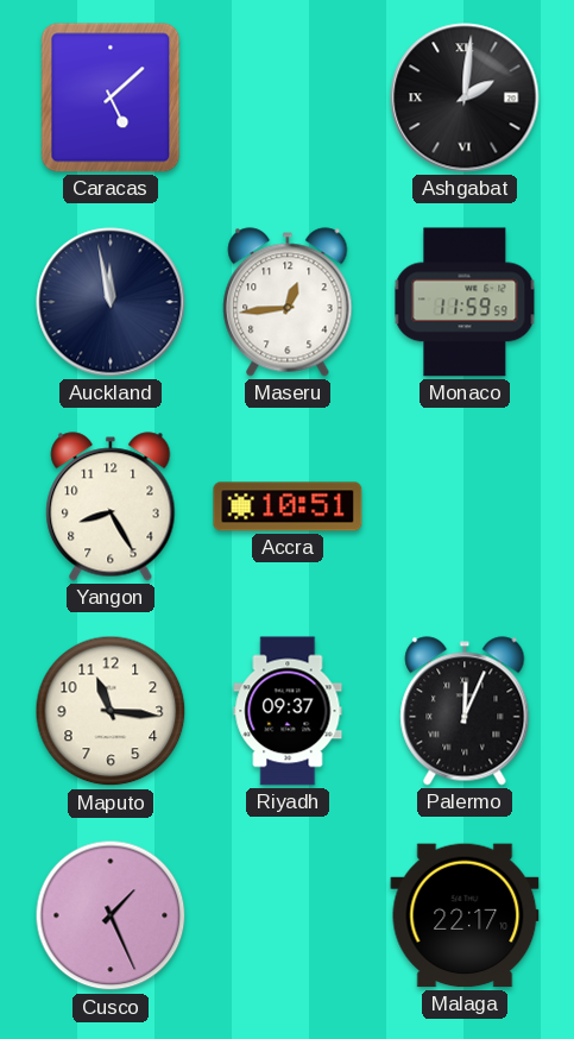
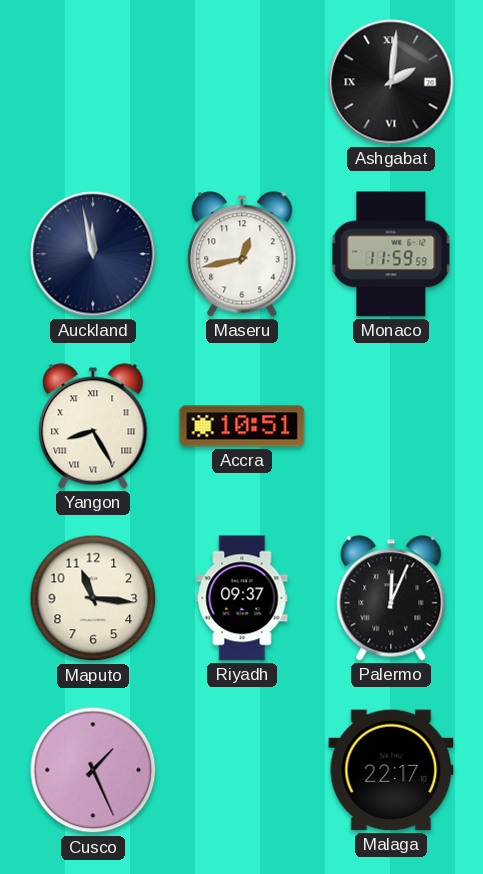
Caracas: 5:08 -> none (111, 97)
Maseru: 12:44 -> 12:43 (242, 254)
Yangon numerals: Arabic -> Roman (93, 426)
